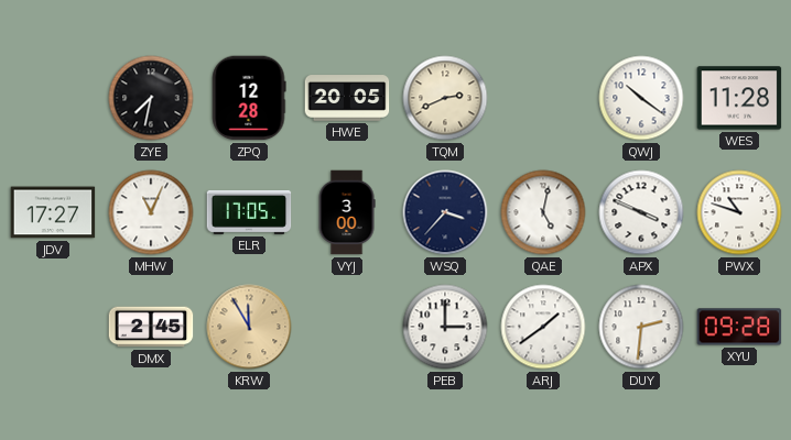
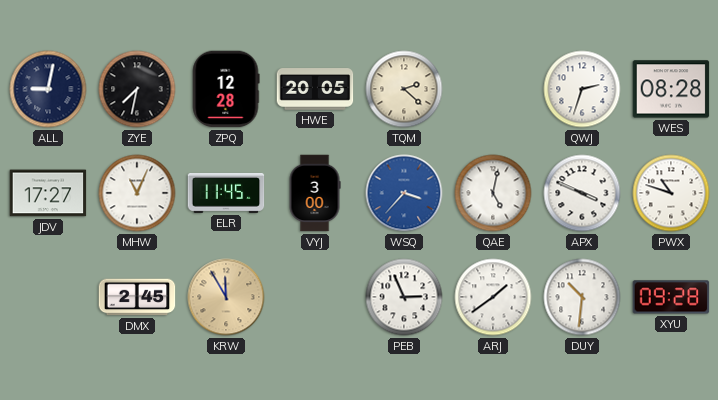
ALL: none -> 9:02 (48, 89)
TQM: 2:41 -> 2:22 (404, 89)
QWJ: 10:21 -> 2:33 (582, 89)
WES: 11:28 -> 08:28 (671, 89)
ELR: 17:05 -> 11:45 (226, 193)
WSQ dial: navy -> blue (404, 193)
PEB: 3:00 -> 2:56 (404, 297)
DUY: 2:31 -> 10:31 (582, 297)
